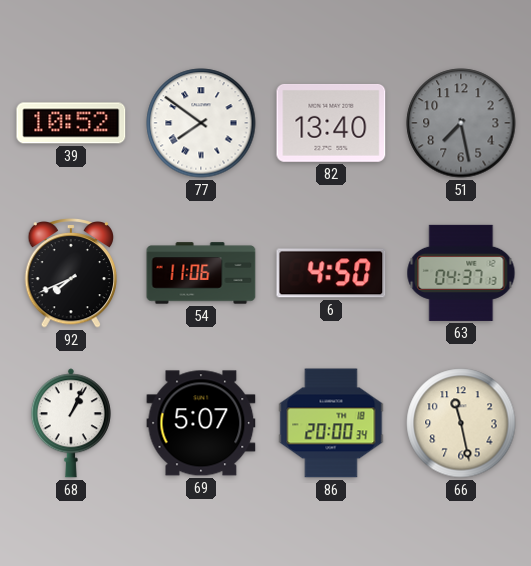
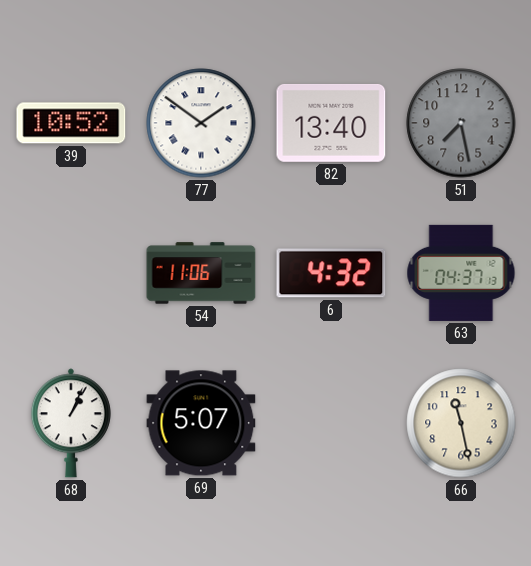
77: 7:51 -> 1:51 (201, 123)
92: 7:41 -> none (71, 273)
6: 4:50 -> 4:32 (331, 273)
86: 20:00 -> none (331, 423)
